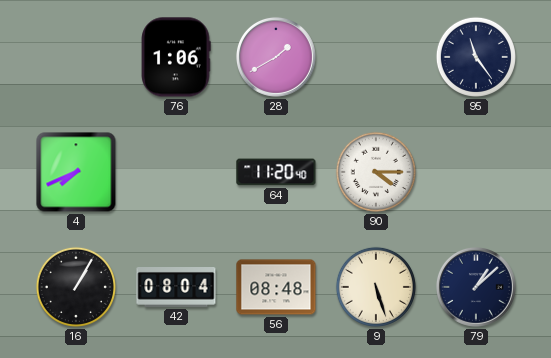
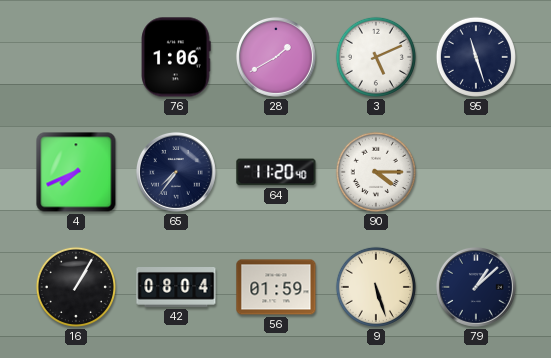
3: none -> 5:11 (376, 57)
95: 11:24 -> 11:27 (476, 57)
65: none -> 7:36 (176, 172)
56: 08:48 -> 01:59 (276, 287)
